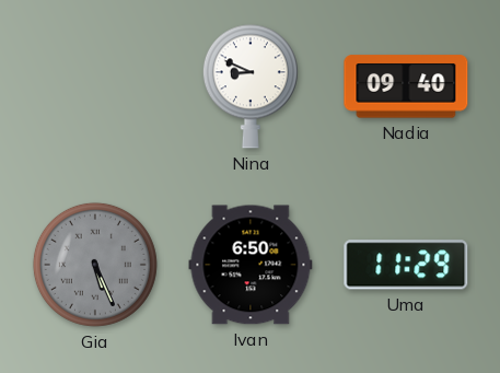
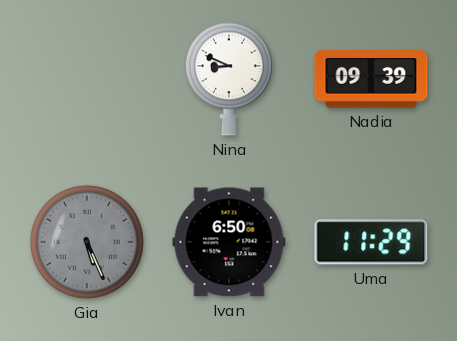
Nadia: 09:40 -> 09:39 (371, 79)
